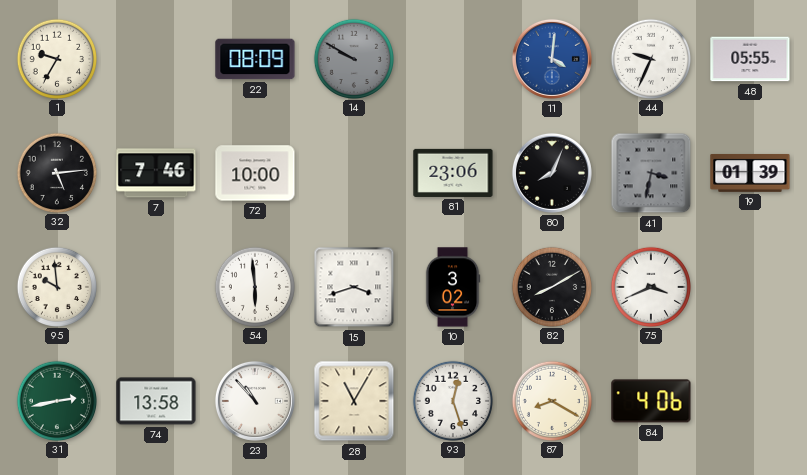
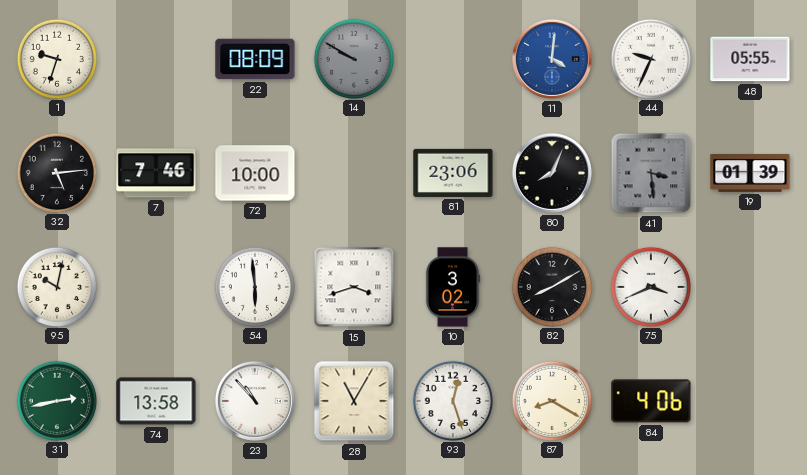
1: 9:35 -> 9:33 (56, 58)
41: 3:32 -> 3:29 (651, 173)
95: 9:59 -> 10:02 (56, 286)
